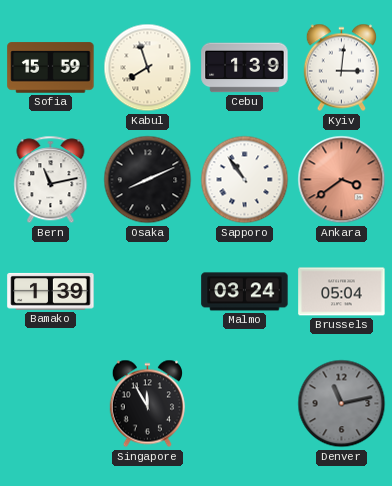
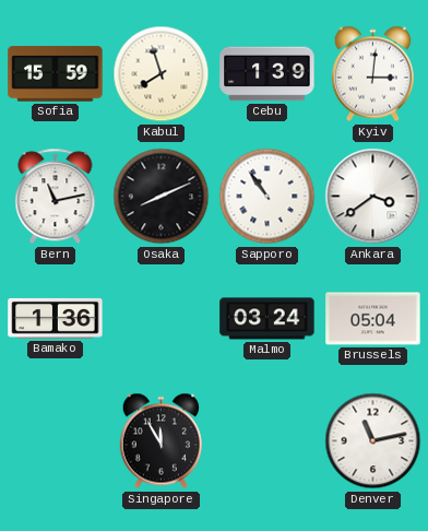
Ankara dial: salmon -> white (373, 197)
Bamako: 1:39 -> 1:36 (56, 318)
Denver dial: grey -> white (373, 441)
